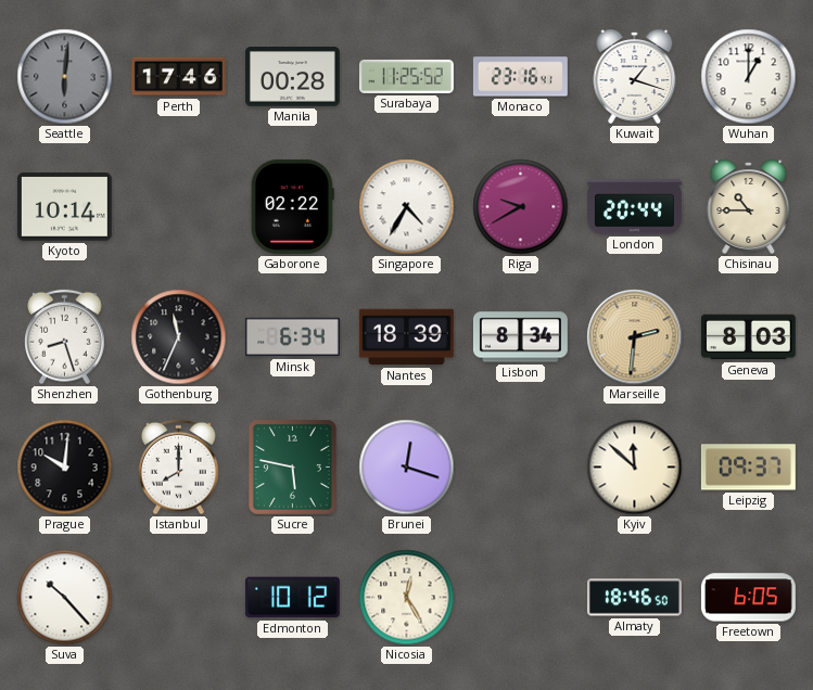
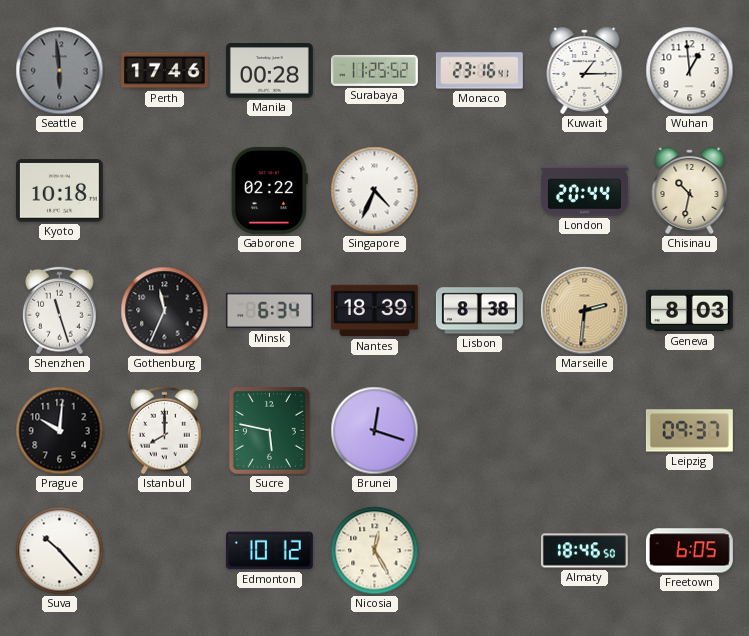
Seattle: 6:01 -> 5:59 (60, 71)
Kuwait: 1:18 -> 1:15 (585, 70)
Wuhan: 1:00 -> 12:59 (690, 71)
Kyoto: 10:14 -> 10:18 (59, 191)
Singapore: 4:35 -> 4:34 (375, 191)
Riga: 9:40 -> none (521, 207)
Chisinau: 10:45 -> 10:32 (690, 190)
Shenzhen: 8:27 -> 11:27 (60, 311)
Lisbon: 8:34 -> 8:38 (479, 311)
Kyiv: 11:52 -> none (635, 468)
